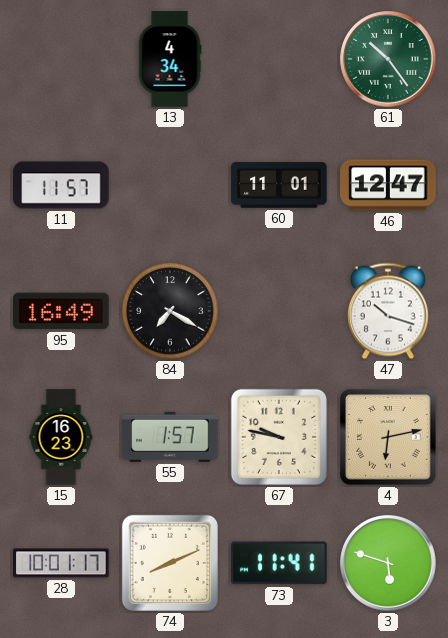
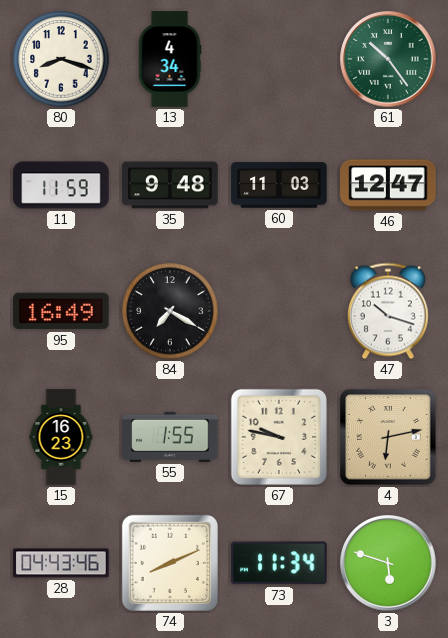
80: none -> 8:18 (61, 59)
11: 11:57 -> 11:59 (61, 185)
35: none -> 9:48 (170, 185)
60: 11:01 -> 11:03 (279, 185)
55: 1:57 -> 1:55 (170, 437)
28: 10:01 -> 04:43 (61, 563)
73: 11:41 -> 11:34 (279, 563)
